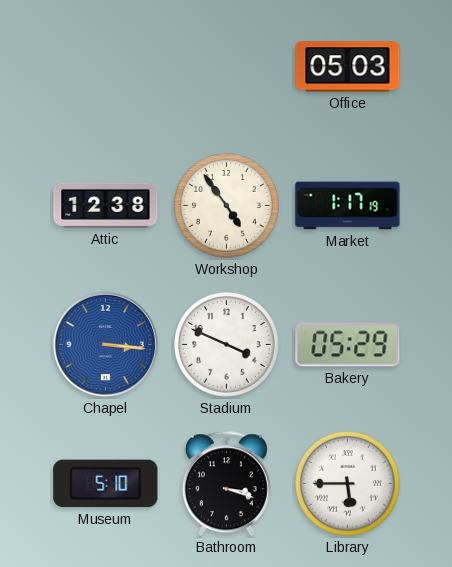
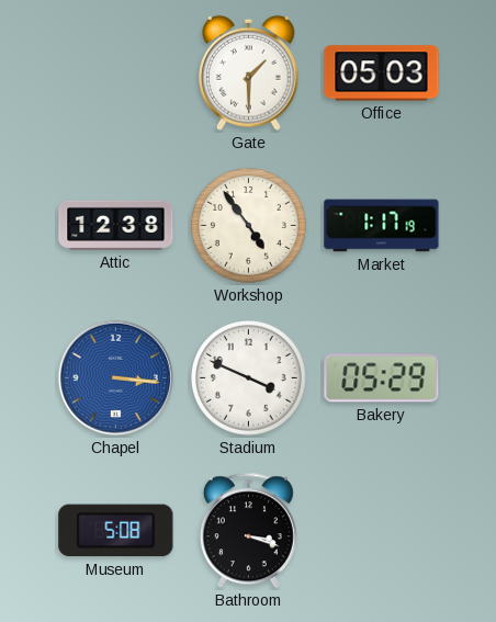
Gate: none -> 1:30 (249, 72)
Museum: 5:10 -> 5:08 (116, 531)
Library: 5:45 -> none (348, 484)
